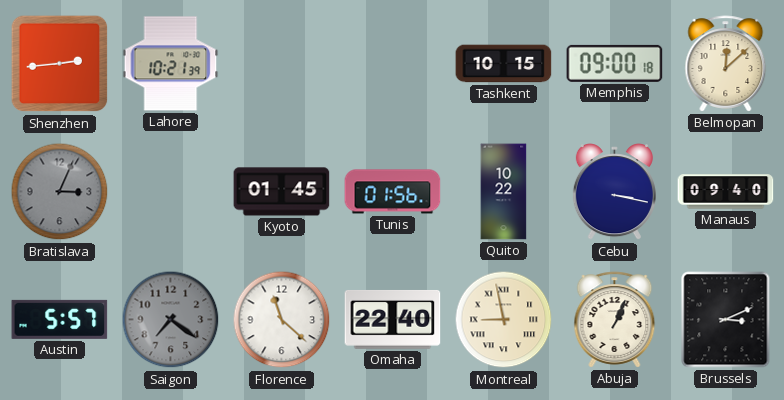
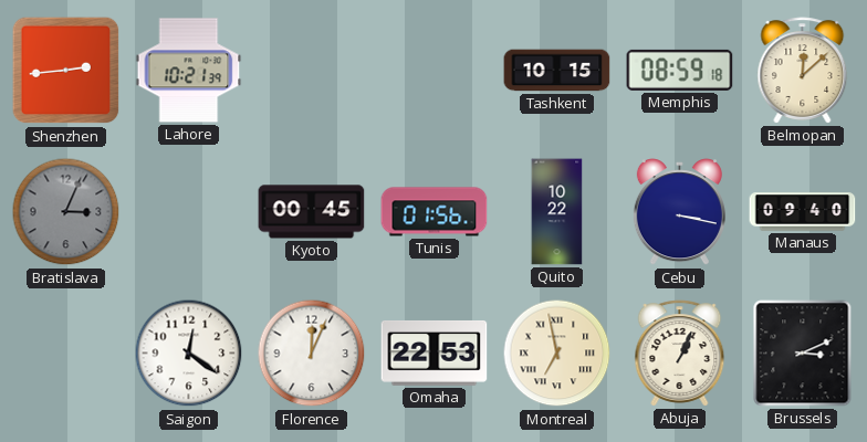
Memphis: 09:00 -> 08:59 (680, 70)
Kyoto: 01:45 -> 00:45 (312, 212)
Austin: 5:57 -> none (60, 319)
Saigon: 7:21 -> 12:21 (189, 354)
Saigon dial: grey -> white (189, 354)
Florence: 11:22 -> 12:04 (312, 354)
Omaha: 22:40 -> 22:53 (435, 354)
Montreal: 8:58 -> 6:58 (557, 354)
